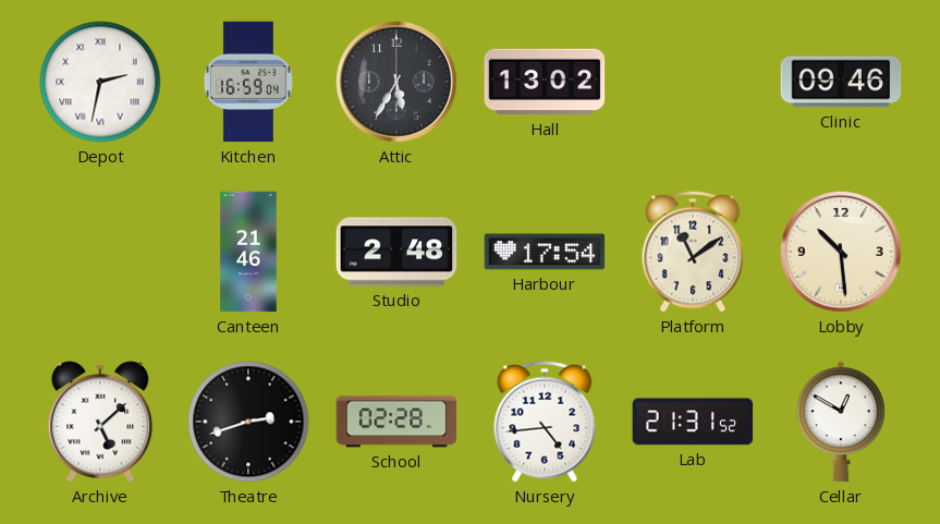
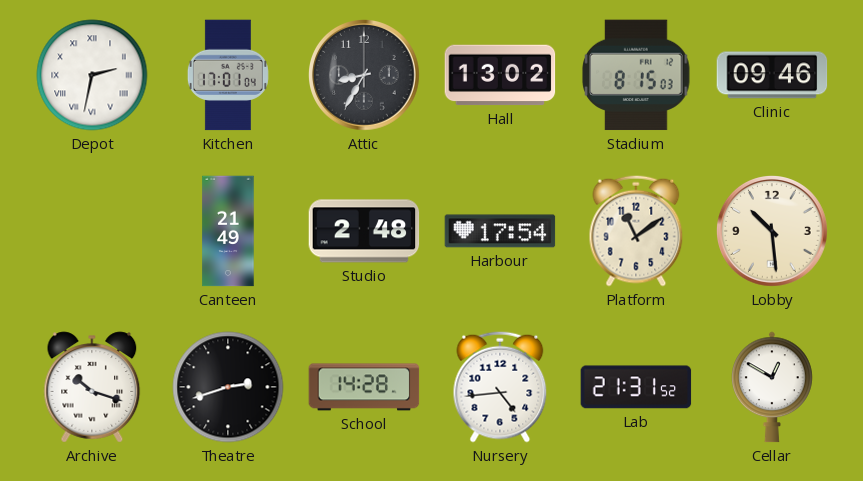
Kitchen: 16:59 -> 17:01 (228, 75)
Attic: 5:35 -> 8:35 (365, 76)
Stadium: none -> 8:15 (636, 75)
Canteen: 21:46 -> 21:49 (228, 231)
Archive: 5:08 -> 10:18 (92, 387)
School: 02:28 -> 14:28 (364, 387)
